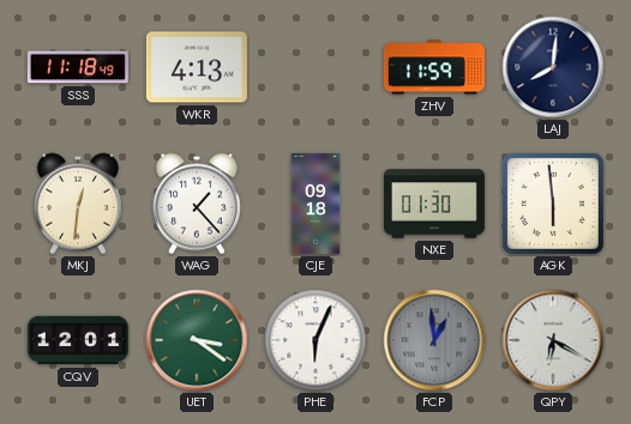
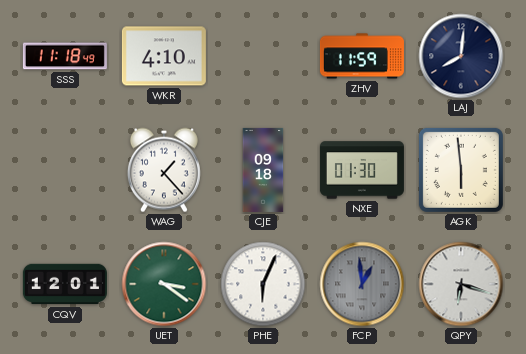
WKR: 4:13 -> 4:10 (164, 56)
MKJ: 12:31 -> none (78, 204)
QPY: 6:20 -> 6:18 (461, 284)
